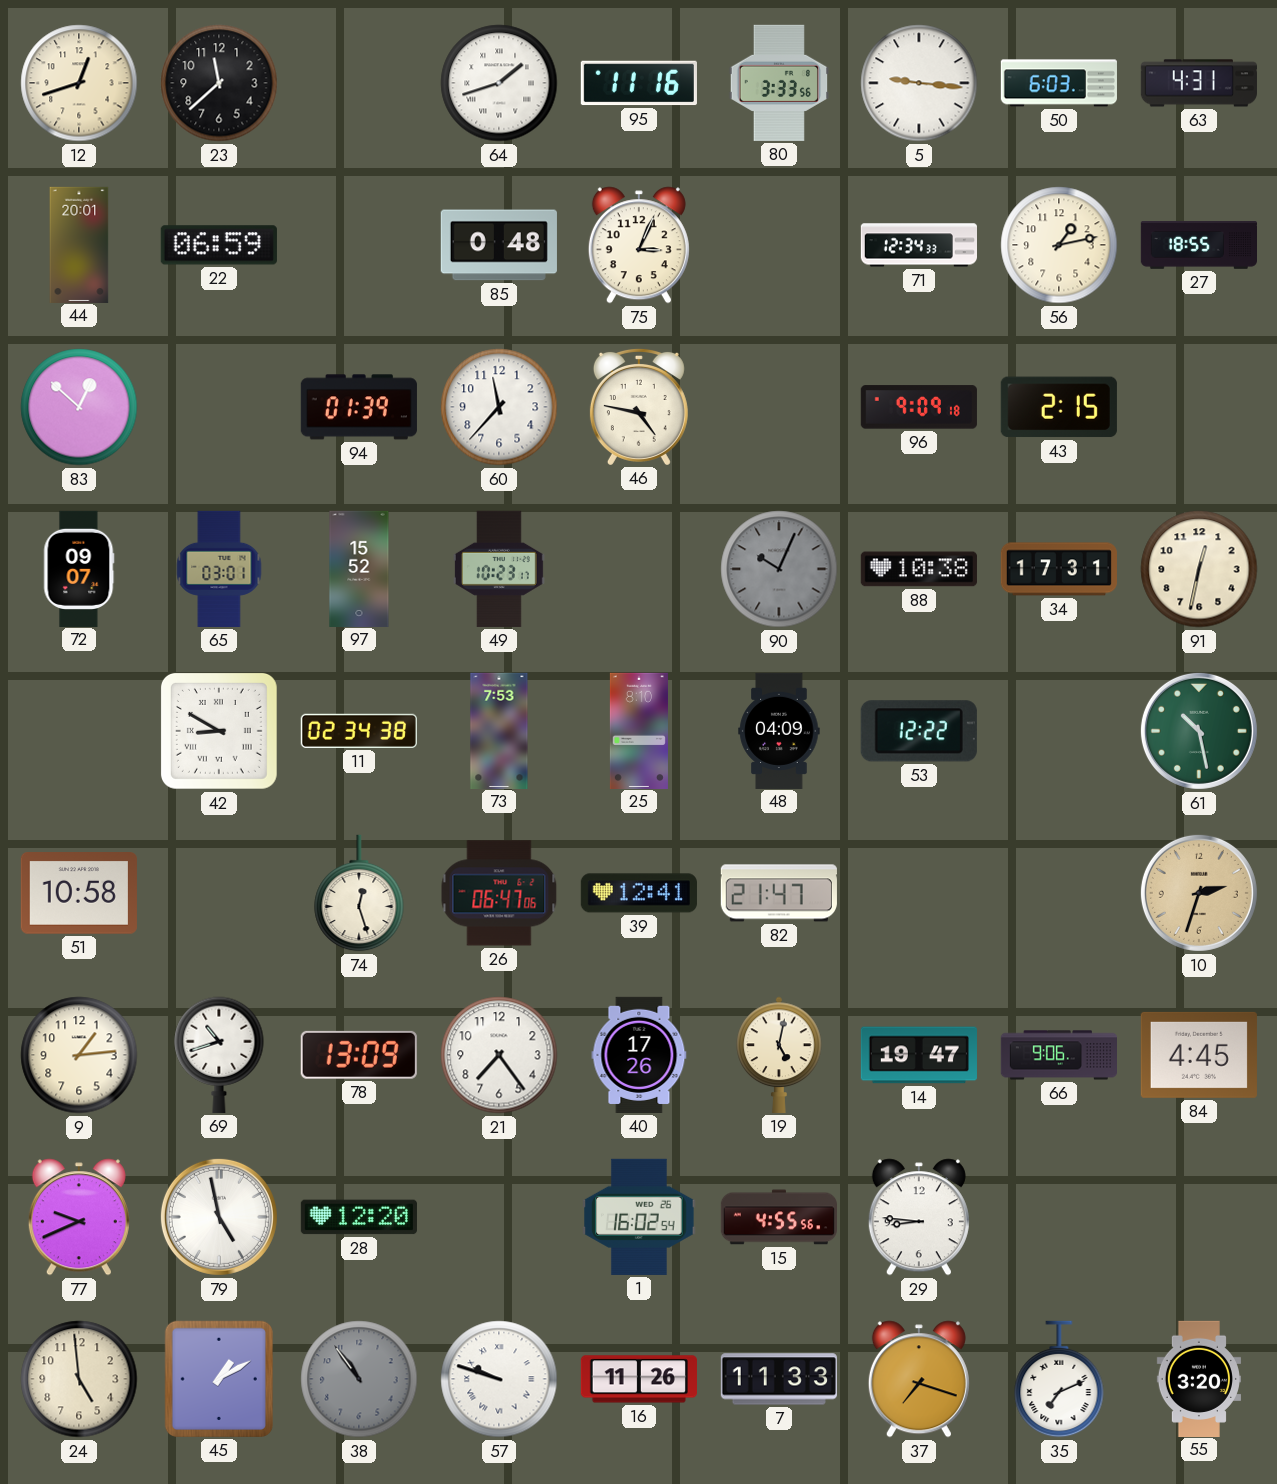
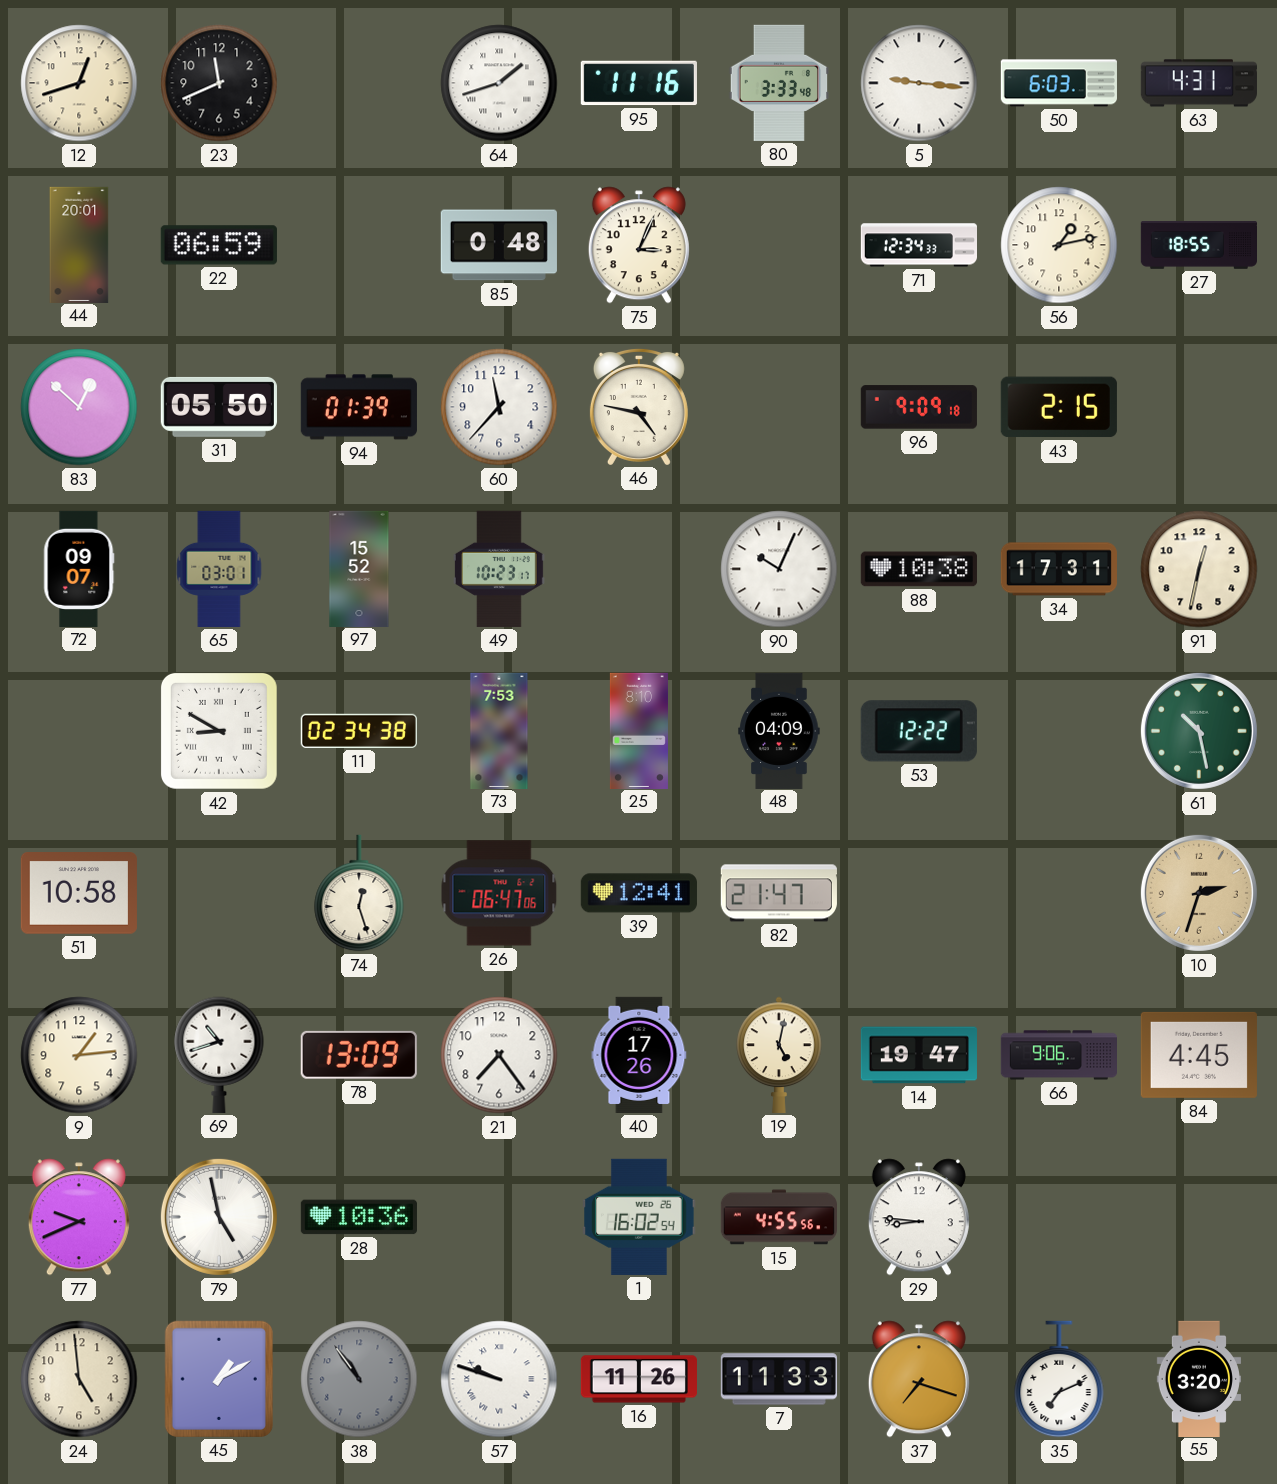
23: 11:38 -> 11:41 (219, 83)
80: 3:33:56 -> 3:33:48 (779, 83)
31: none -> 05:50 (219, 407)
90 dial: grey -> white (779, 569)
28: 12:20 -> 10:36 (359, 1217)
